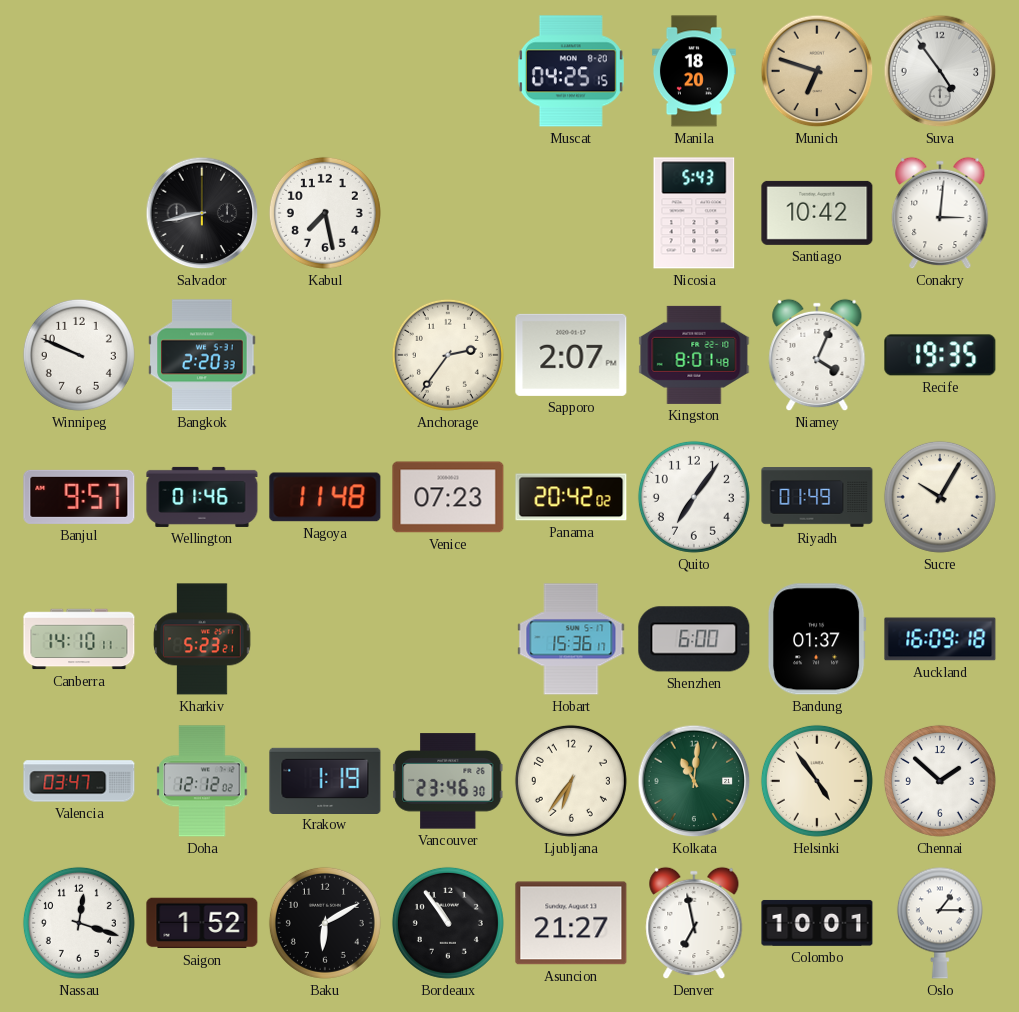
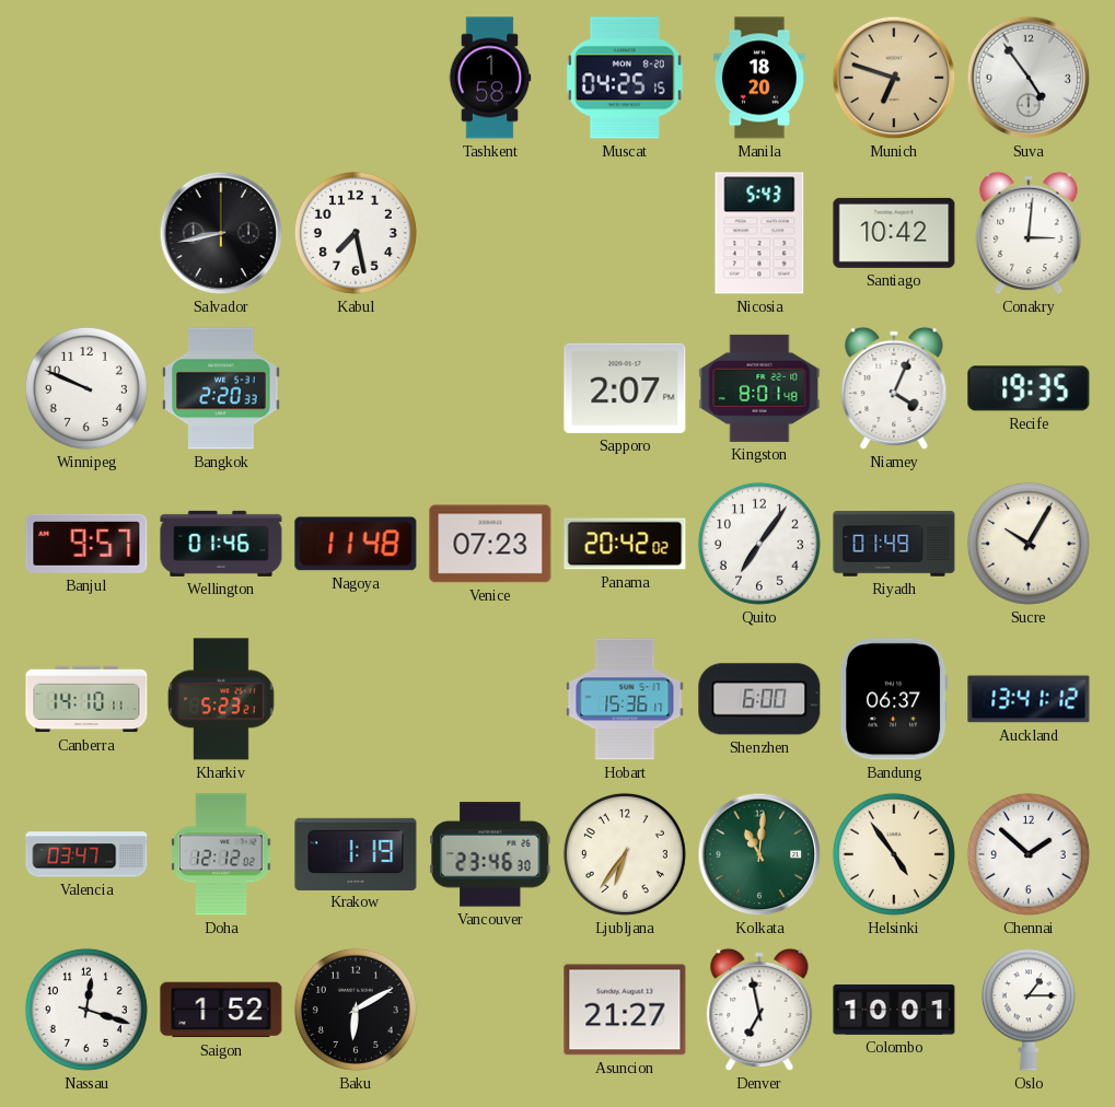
Tashkent: none -> 1:58 (490, 78)
Anchorage: 2:36 -> none (448, 355)
Bandung: 01:37 -> 06:37 (894, 699)
Auckland: 16:09 -> 13:41 (1029, 699)
Bordeaux: 10:54 -> none (448, 923)
